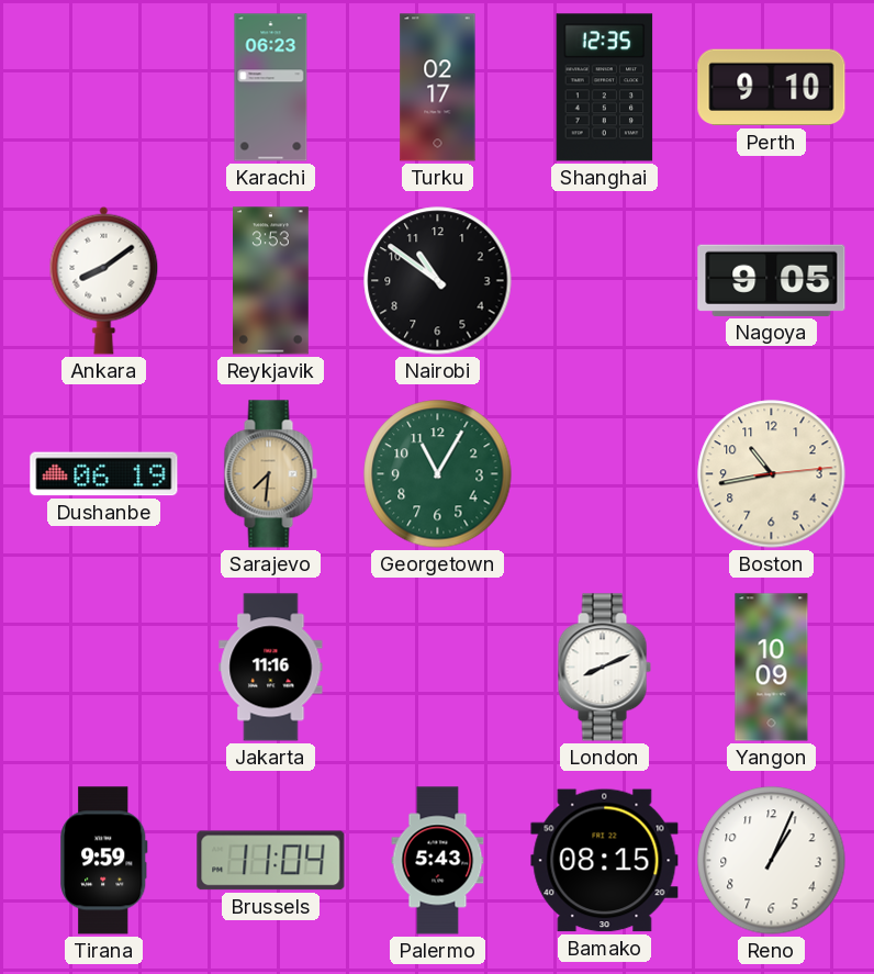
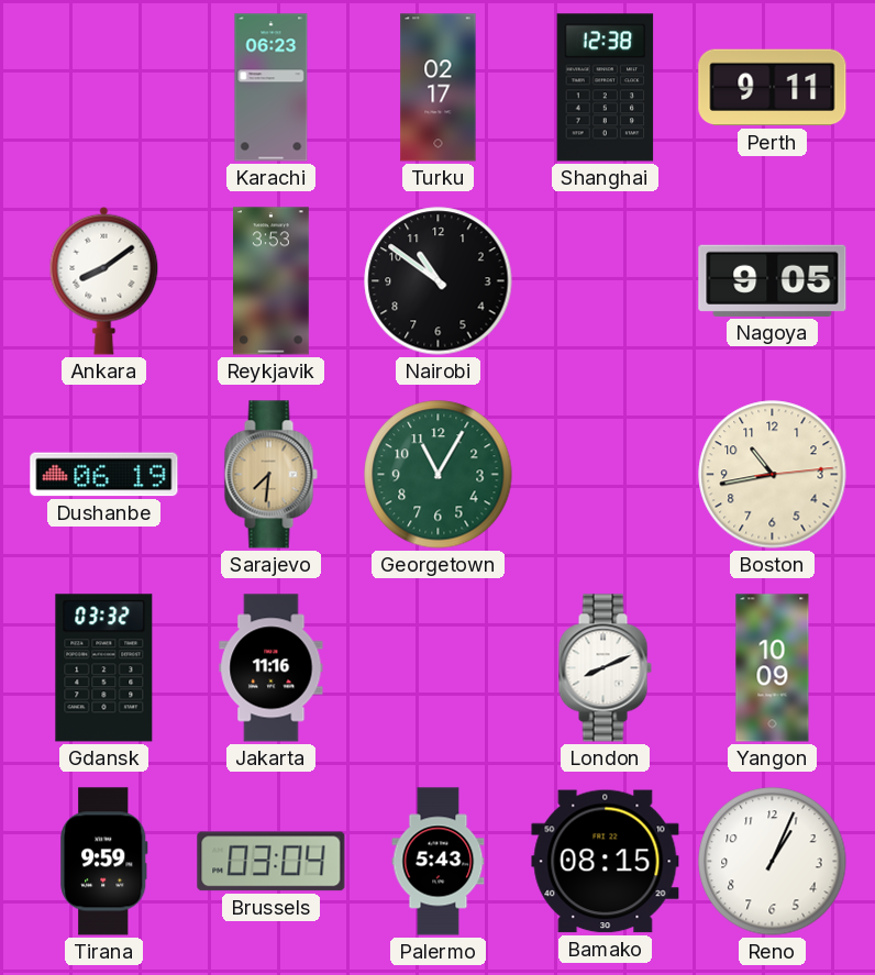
Shanghai: 12:35 -> 12:38 (606, 88)
Perth: 9:10 -> 9:11 (773, 88)
Gdansk: none -> 03:32 (104, 668)
Brussels: 11:04 -> 03:04 (272, 862)
